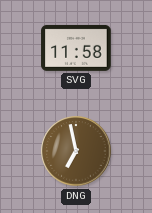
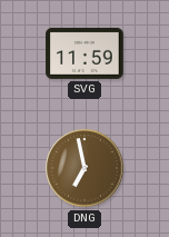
SVG: 11:58 -> 11:59 (84, 53)
